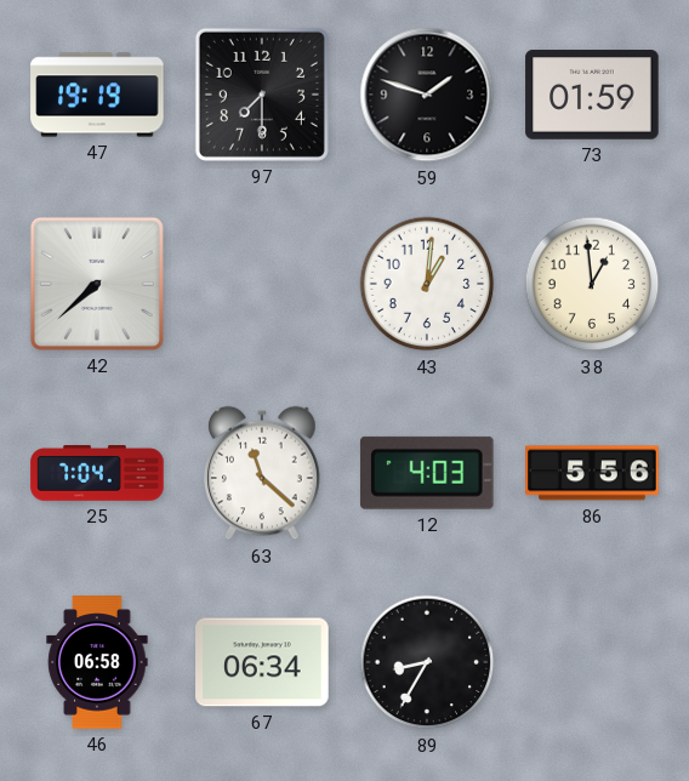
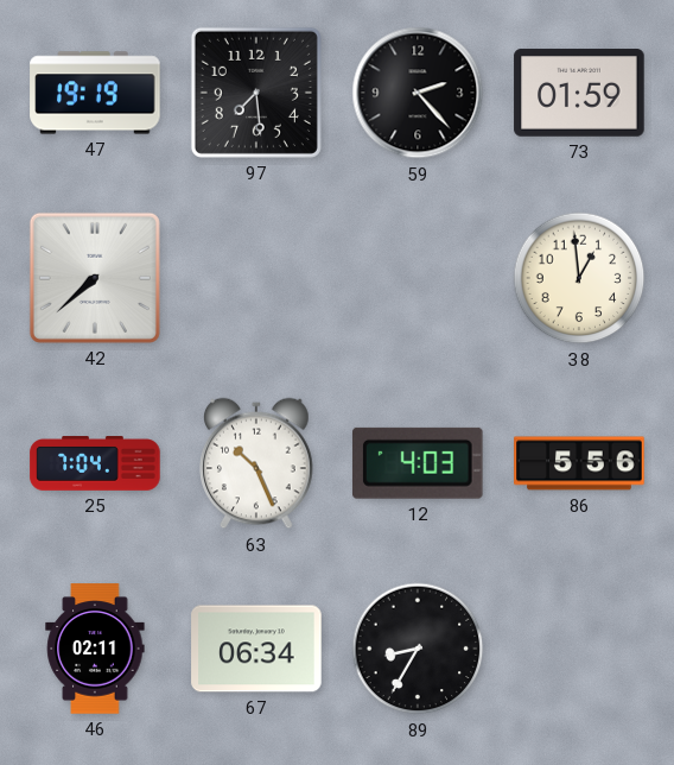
97: 7:30 -> 7:29 (256, 93)
59: 1:48 -> 2:23 (418, 93)
43: 1:01 -> none (427, 284)
63: 11:22 -> 10:26 (256, 463)
46: 06:58 -> 02:11 (95, 649)
